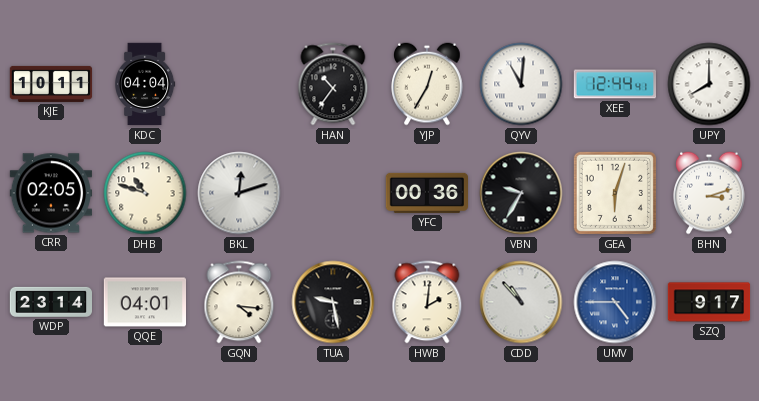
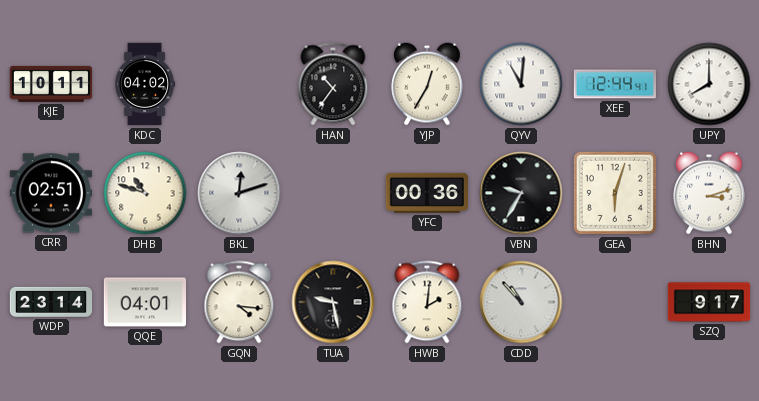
KDC: 04:04 -> 04:02 (146, 84)
CRR: 02:05 -> 02:51 (50, 193)
UMV: 4:45 -> none (615, 302)
